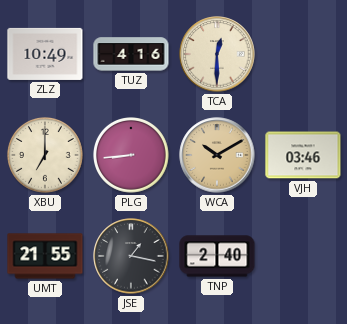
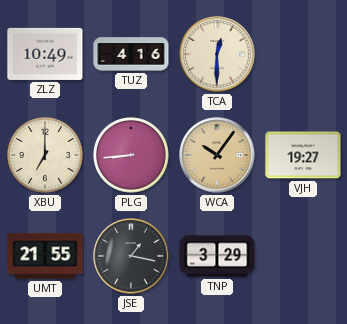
WCA: 10:10 -> 10:06 (217, 155)
VJH: 03:46 -> 19:27 (303, 155)
TNP: 2:40 -> 3:29 (217, 256)
